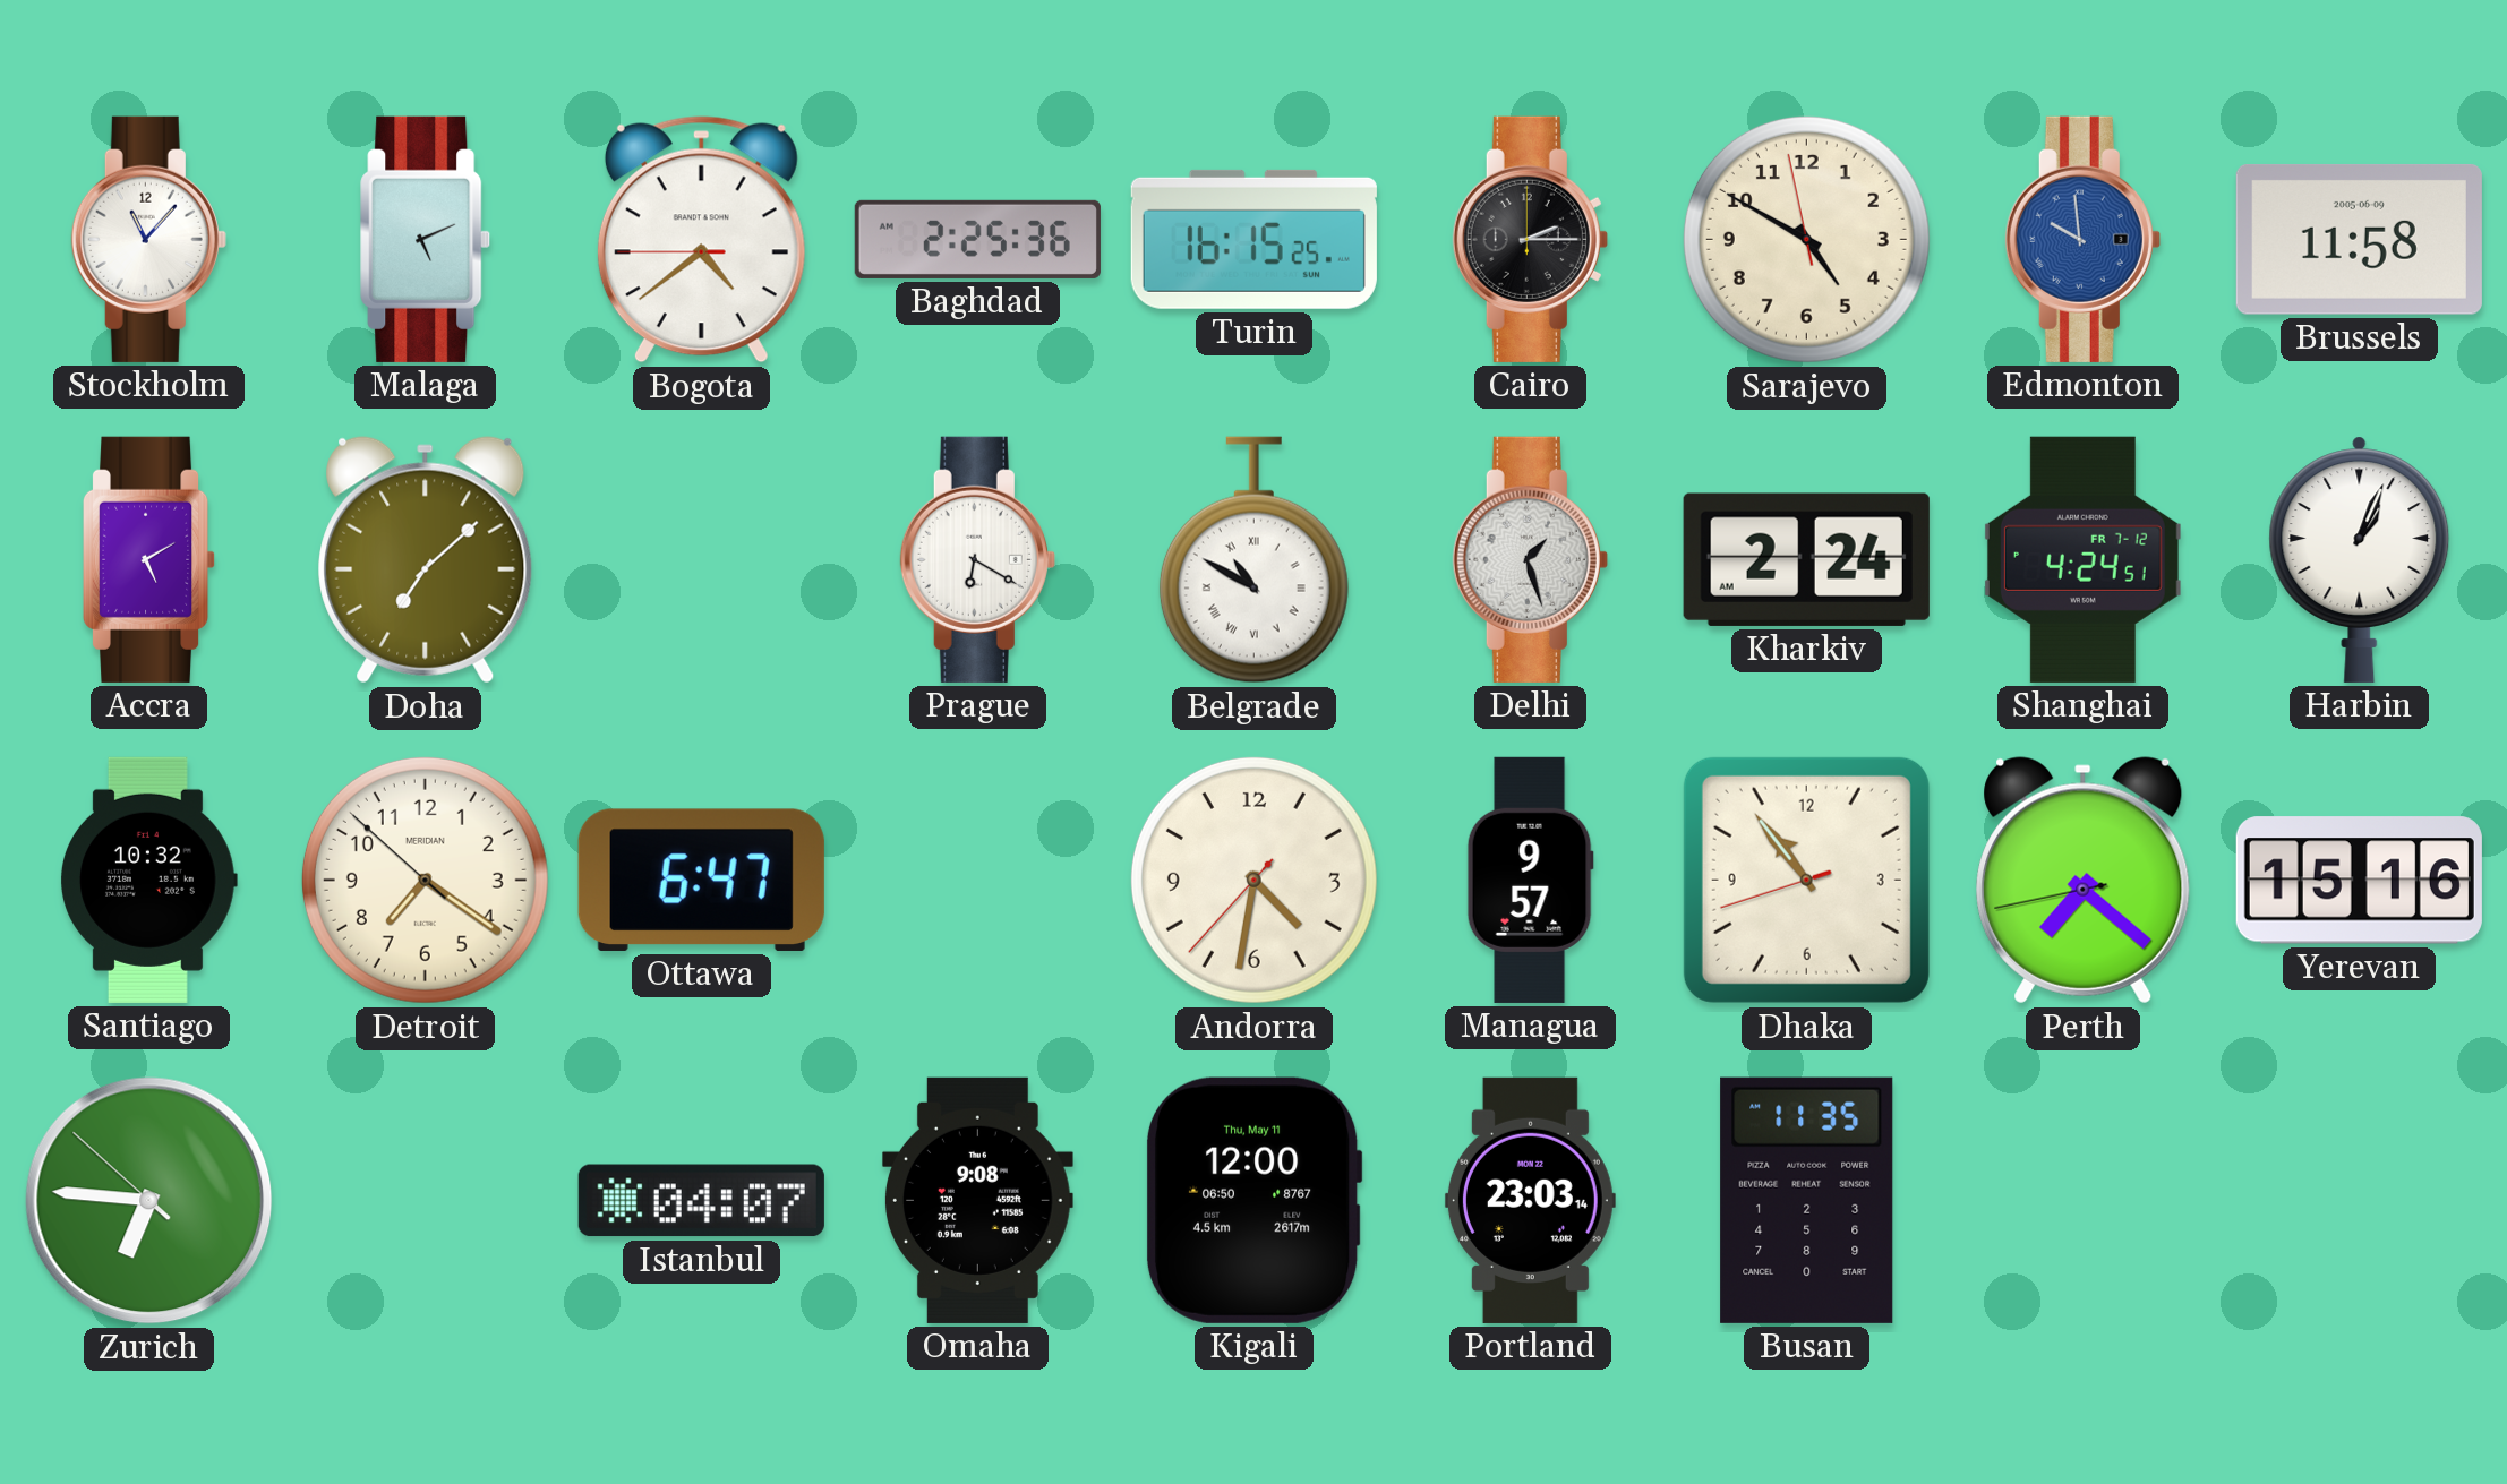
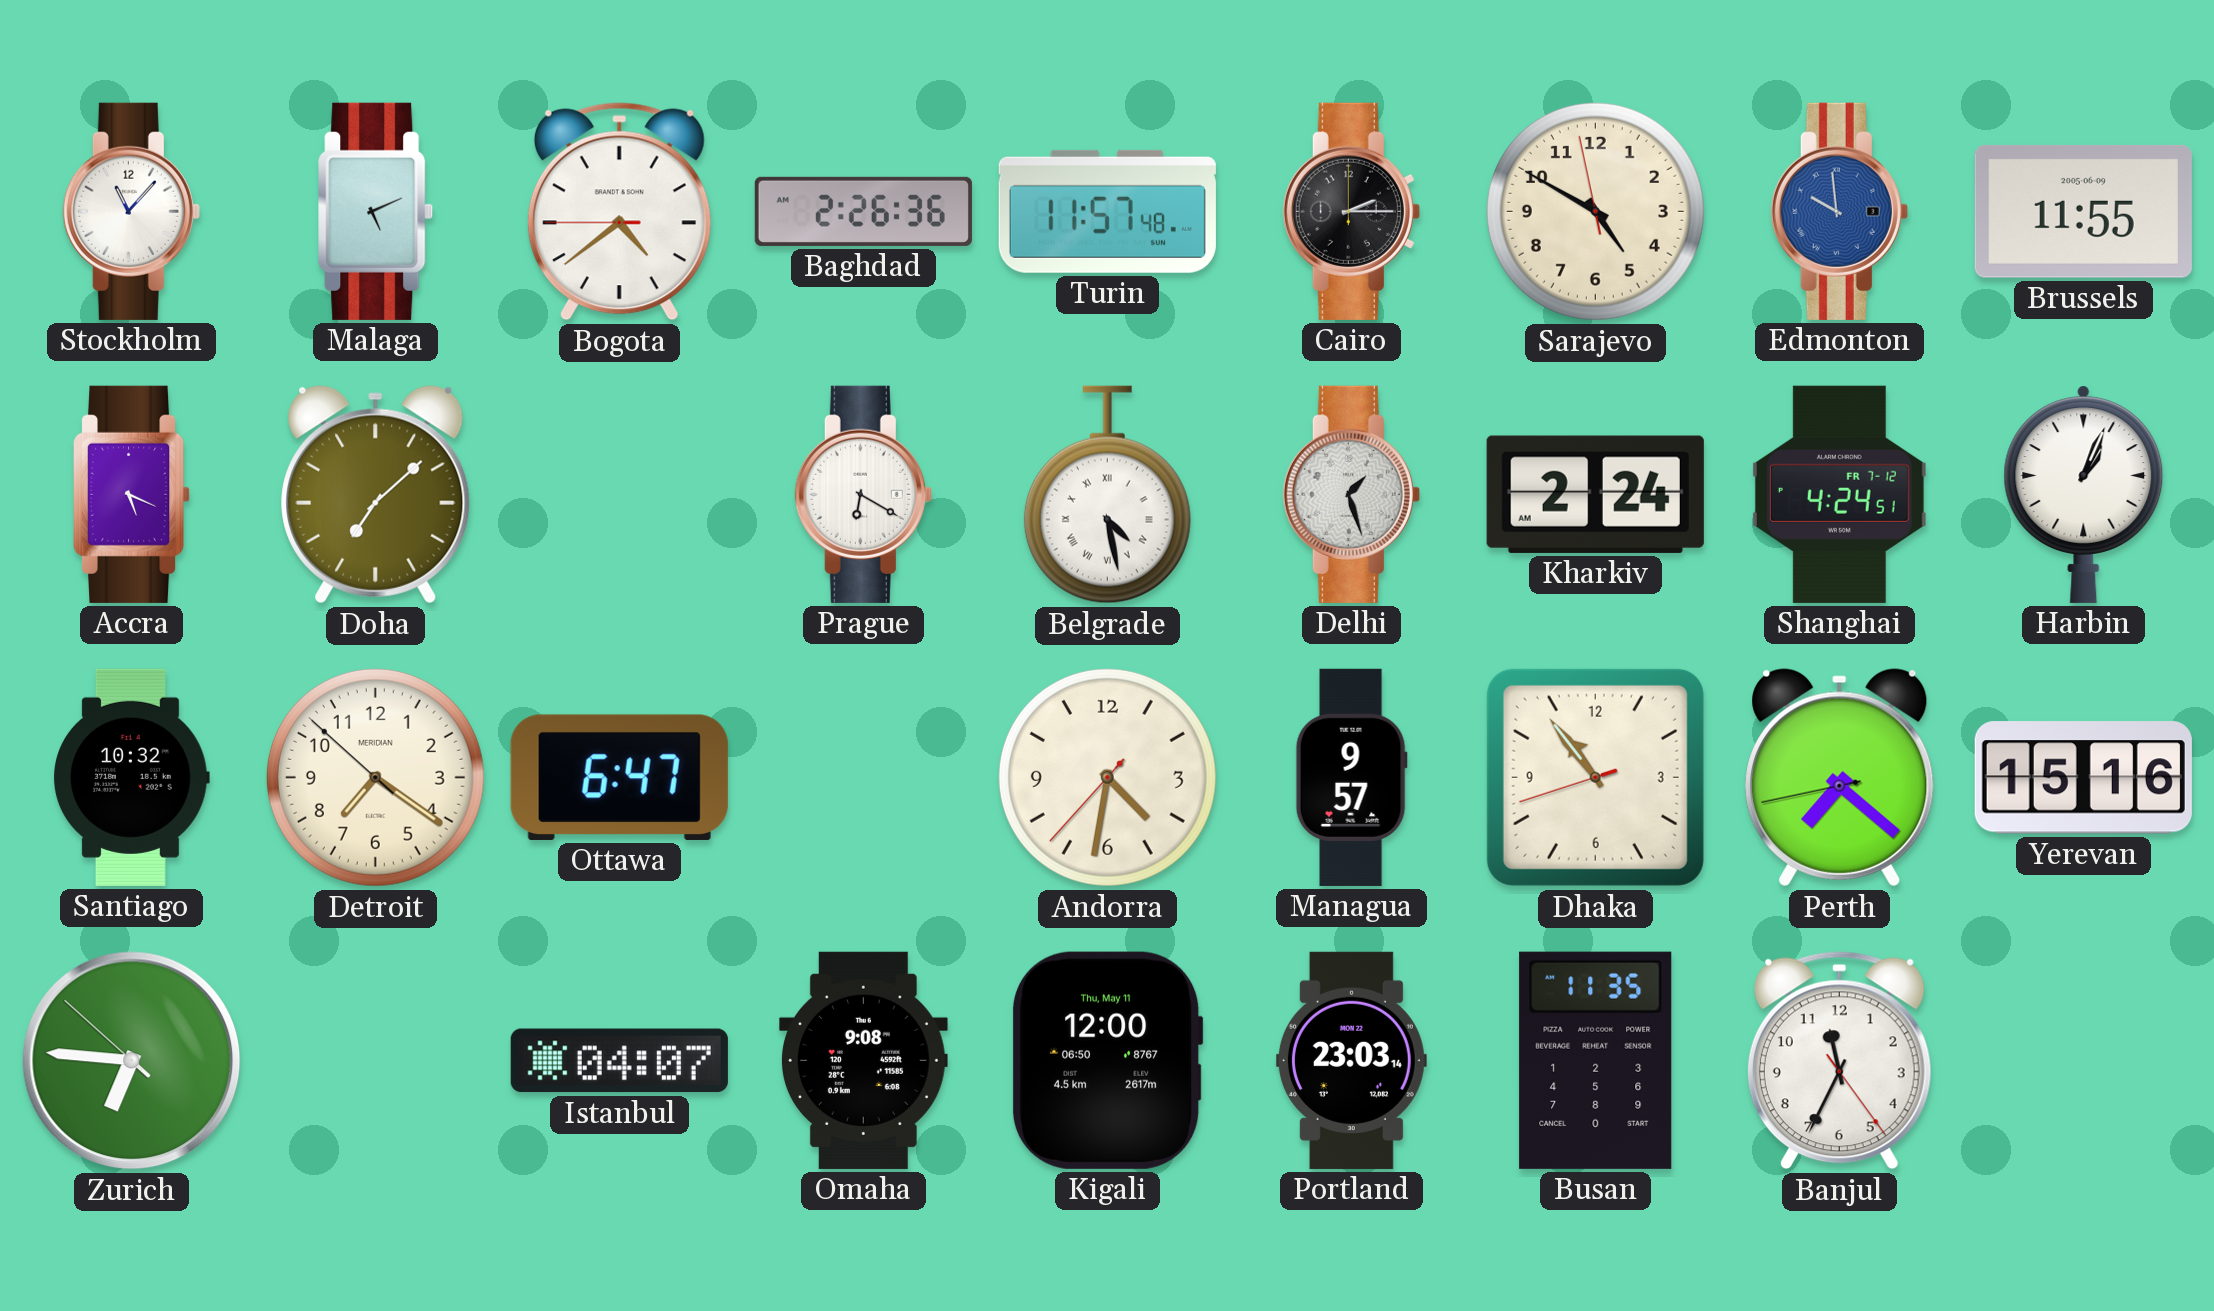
Baghdad: 2:25 -> 2:26 (863, 211)
Turin: 16:15 -> 11:57 (1107, 211)
Brussels: 11:58 -> 11:55 (2083, 211)
Accra: 5:10 -> 5:19 (132, 494)
Belgrade: 10:50 -> 4:28 (1107, 495)
Banjul: none -> 11:34 (1839, 1061)
